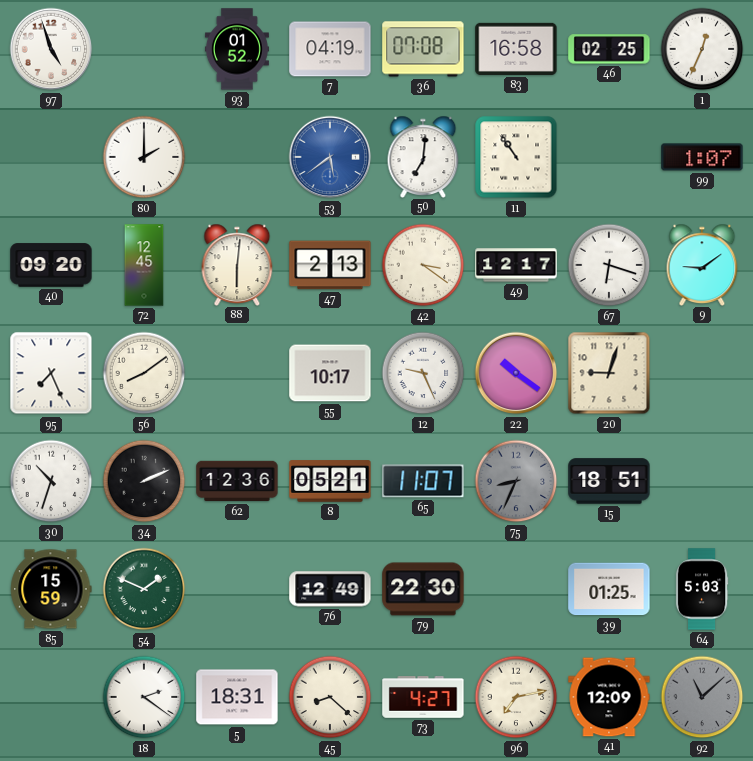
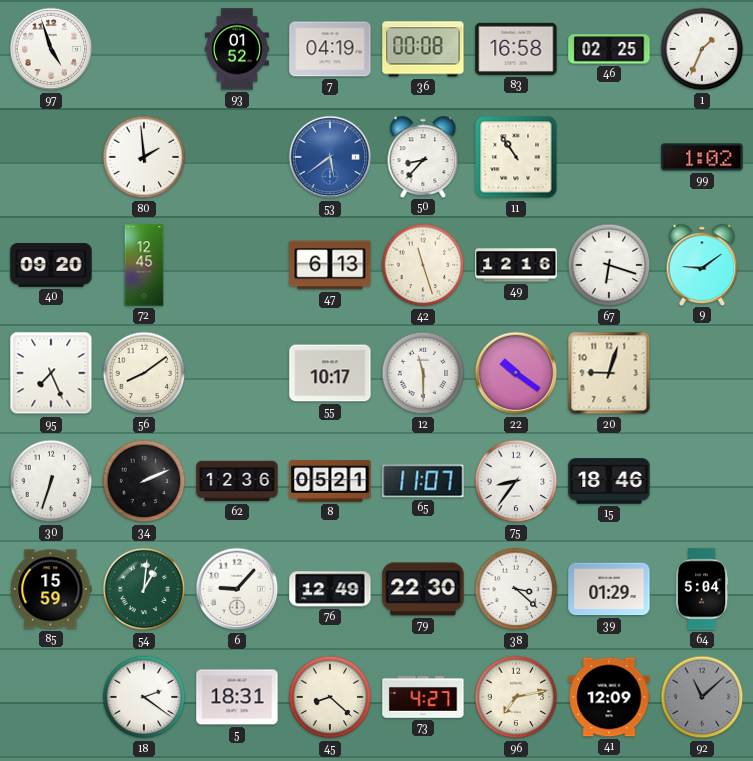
36: 07:08 -> 00:08 (423, 49)
1: 12:34 -> 1:34 (702, 49)
80: 2:00 -> 1:59 (144, 157)
50: 7:01 -> 8:37 (423, 156)
99: 1:07 -> 1:02 (702, 157)
88: 6:01 -> none (237, 264)
47: 2:13 -> 6:13 (330, 265)
42: 3:21 -> 11:27 (423, 265)
49: 12:17 -> 12:16 (516, 265)
12: 9:26 -> 11:30 (423, 373)
30: 10:33 -> 6:33 (51, 481)
75: 8:34 -> 8:36 (516, 481)
75 dial: grey -> white (516, 481)
15: 18:51 -> 18:46 (609, 481)
54: 1:49 -> 1:01 (144, 589)
6: none -> 9:07 (237, 589)
38: none -> 3:22 (516, 589)
39: 01:25 -> 01:29 (609, 589)
64: 5:03 -> 5:04 (702, 589)
